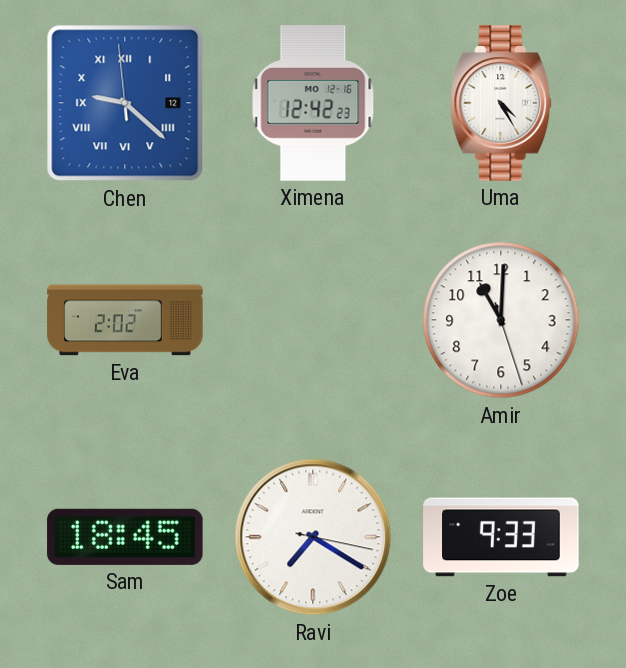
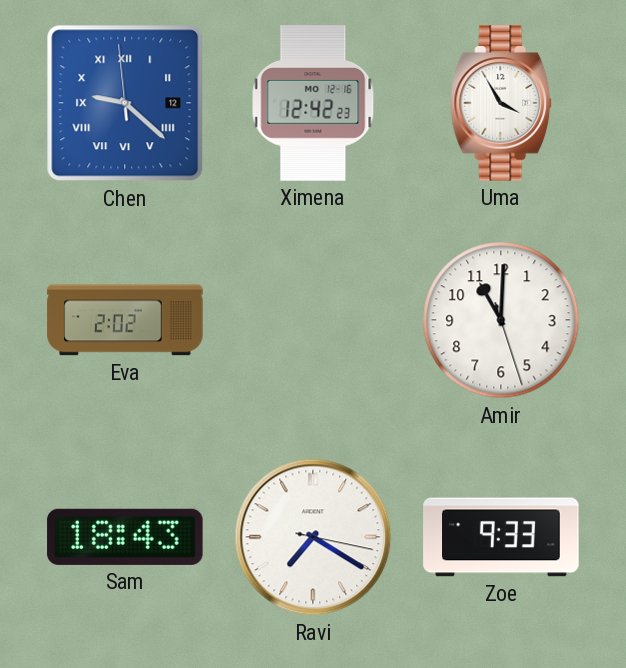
Uma: 4:25 -> 3:55 (502, 103)
Sam: 18:45 -> 18:43 (125, 537)
